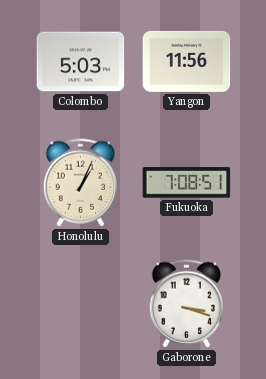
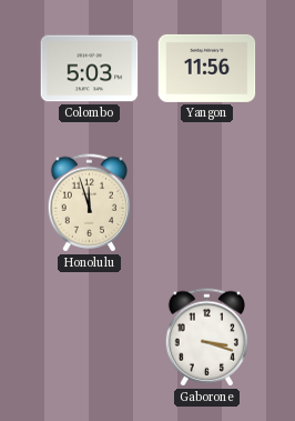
Honolulu: 1:04 -> 11:57 (89, 203)
Fukuoka: 7:08 -> none (187, 183)
